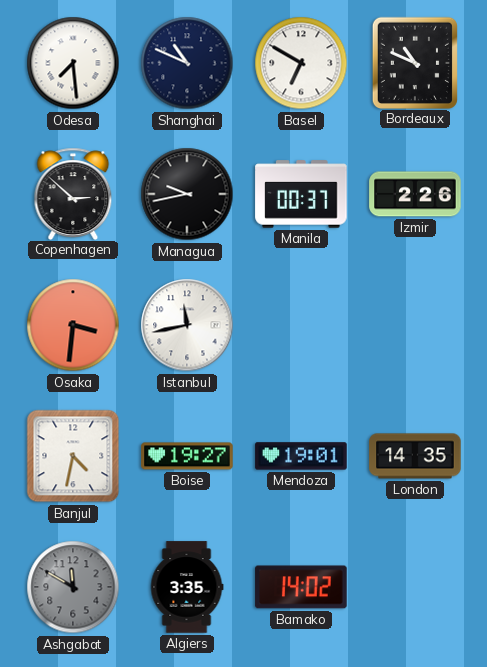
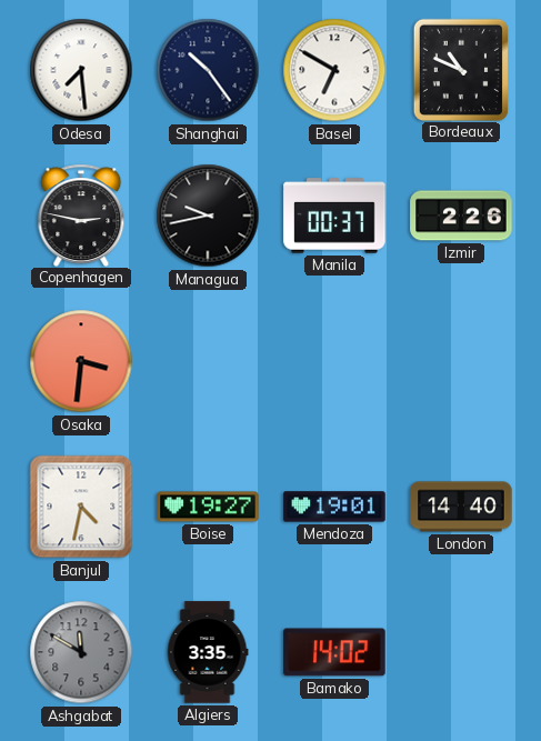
Shanghai: 10:49 -> 10:24 (208, 70)
Copenhagen: 2:52 -> 2:47 (81, 214)
Istanbul: 11:43 -> none (187, 325)
London: 14:35 -> 14:40 (461, 507)
